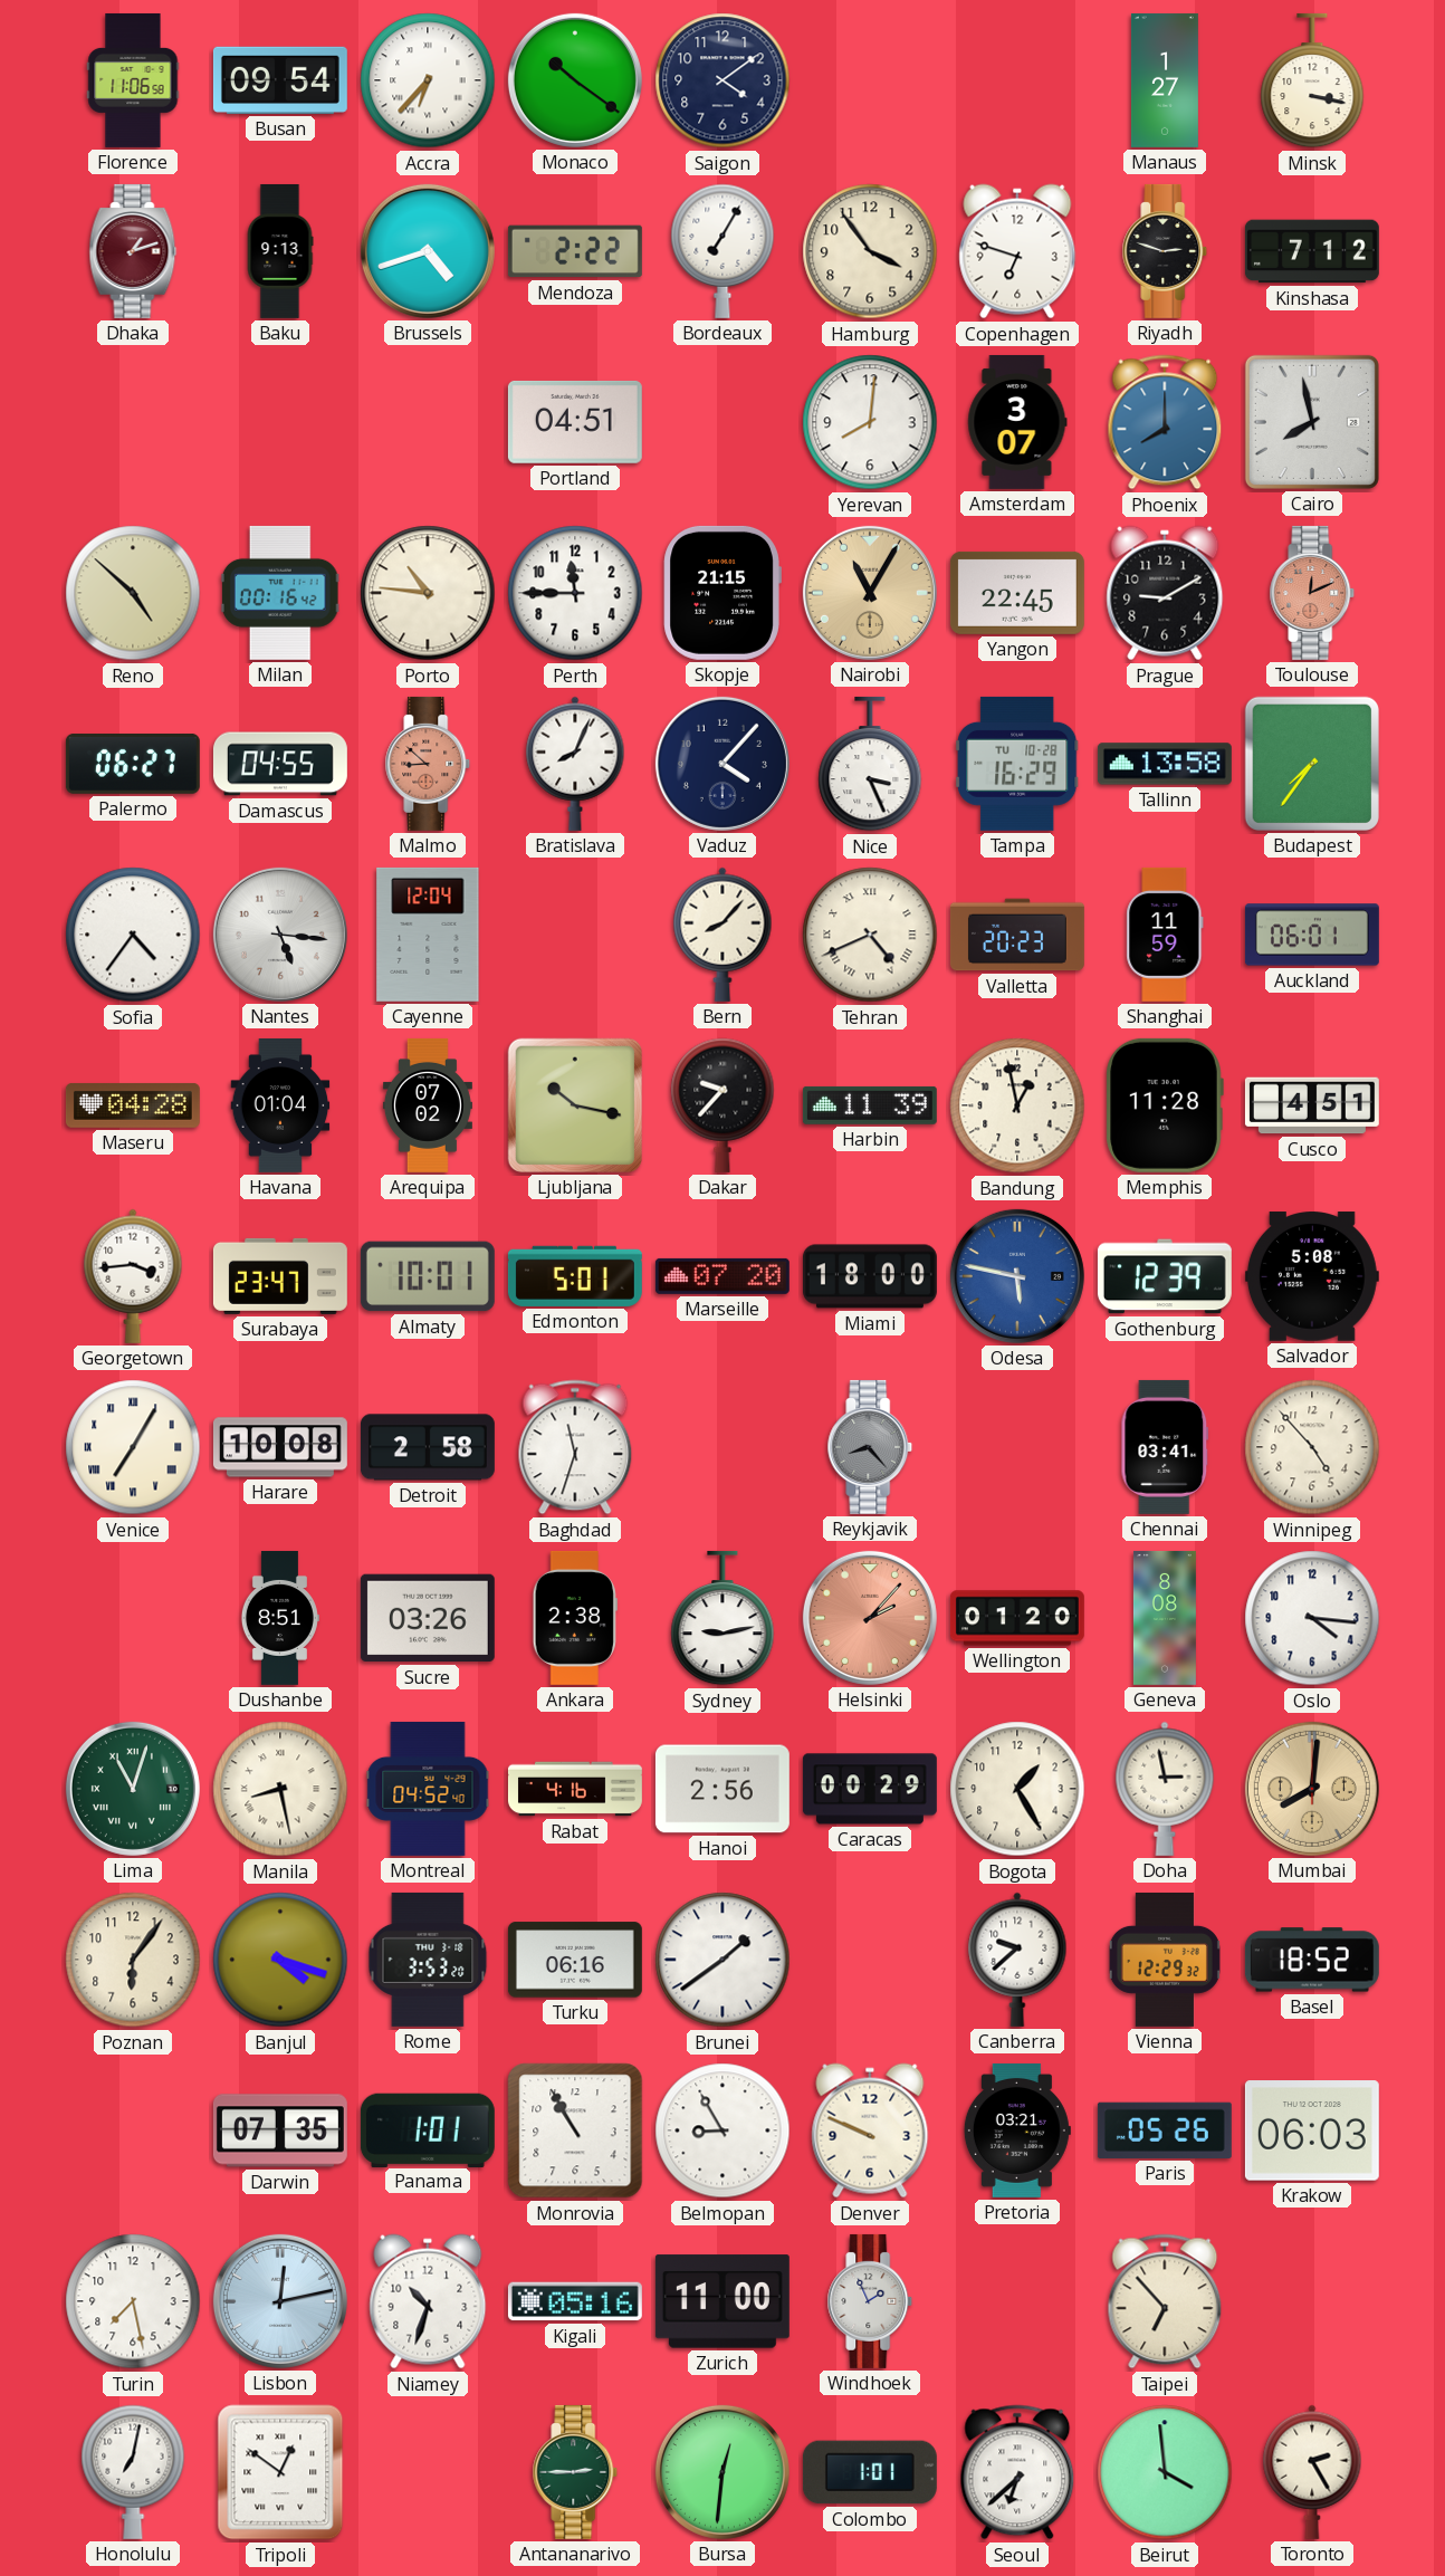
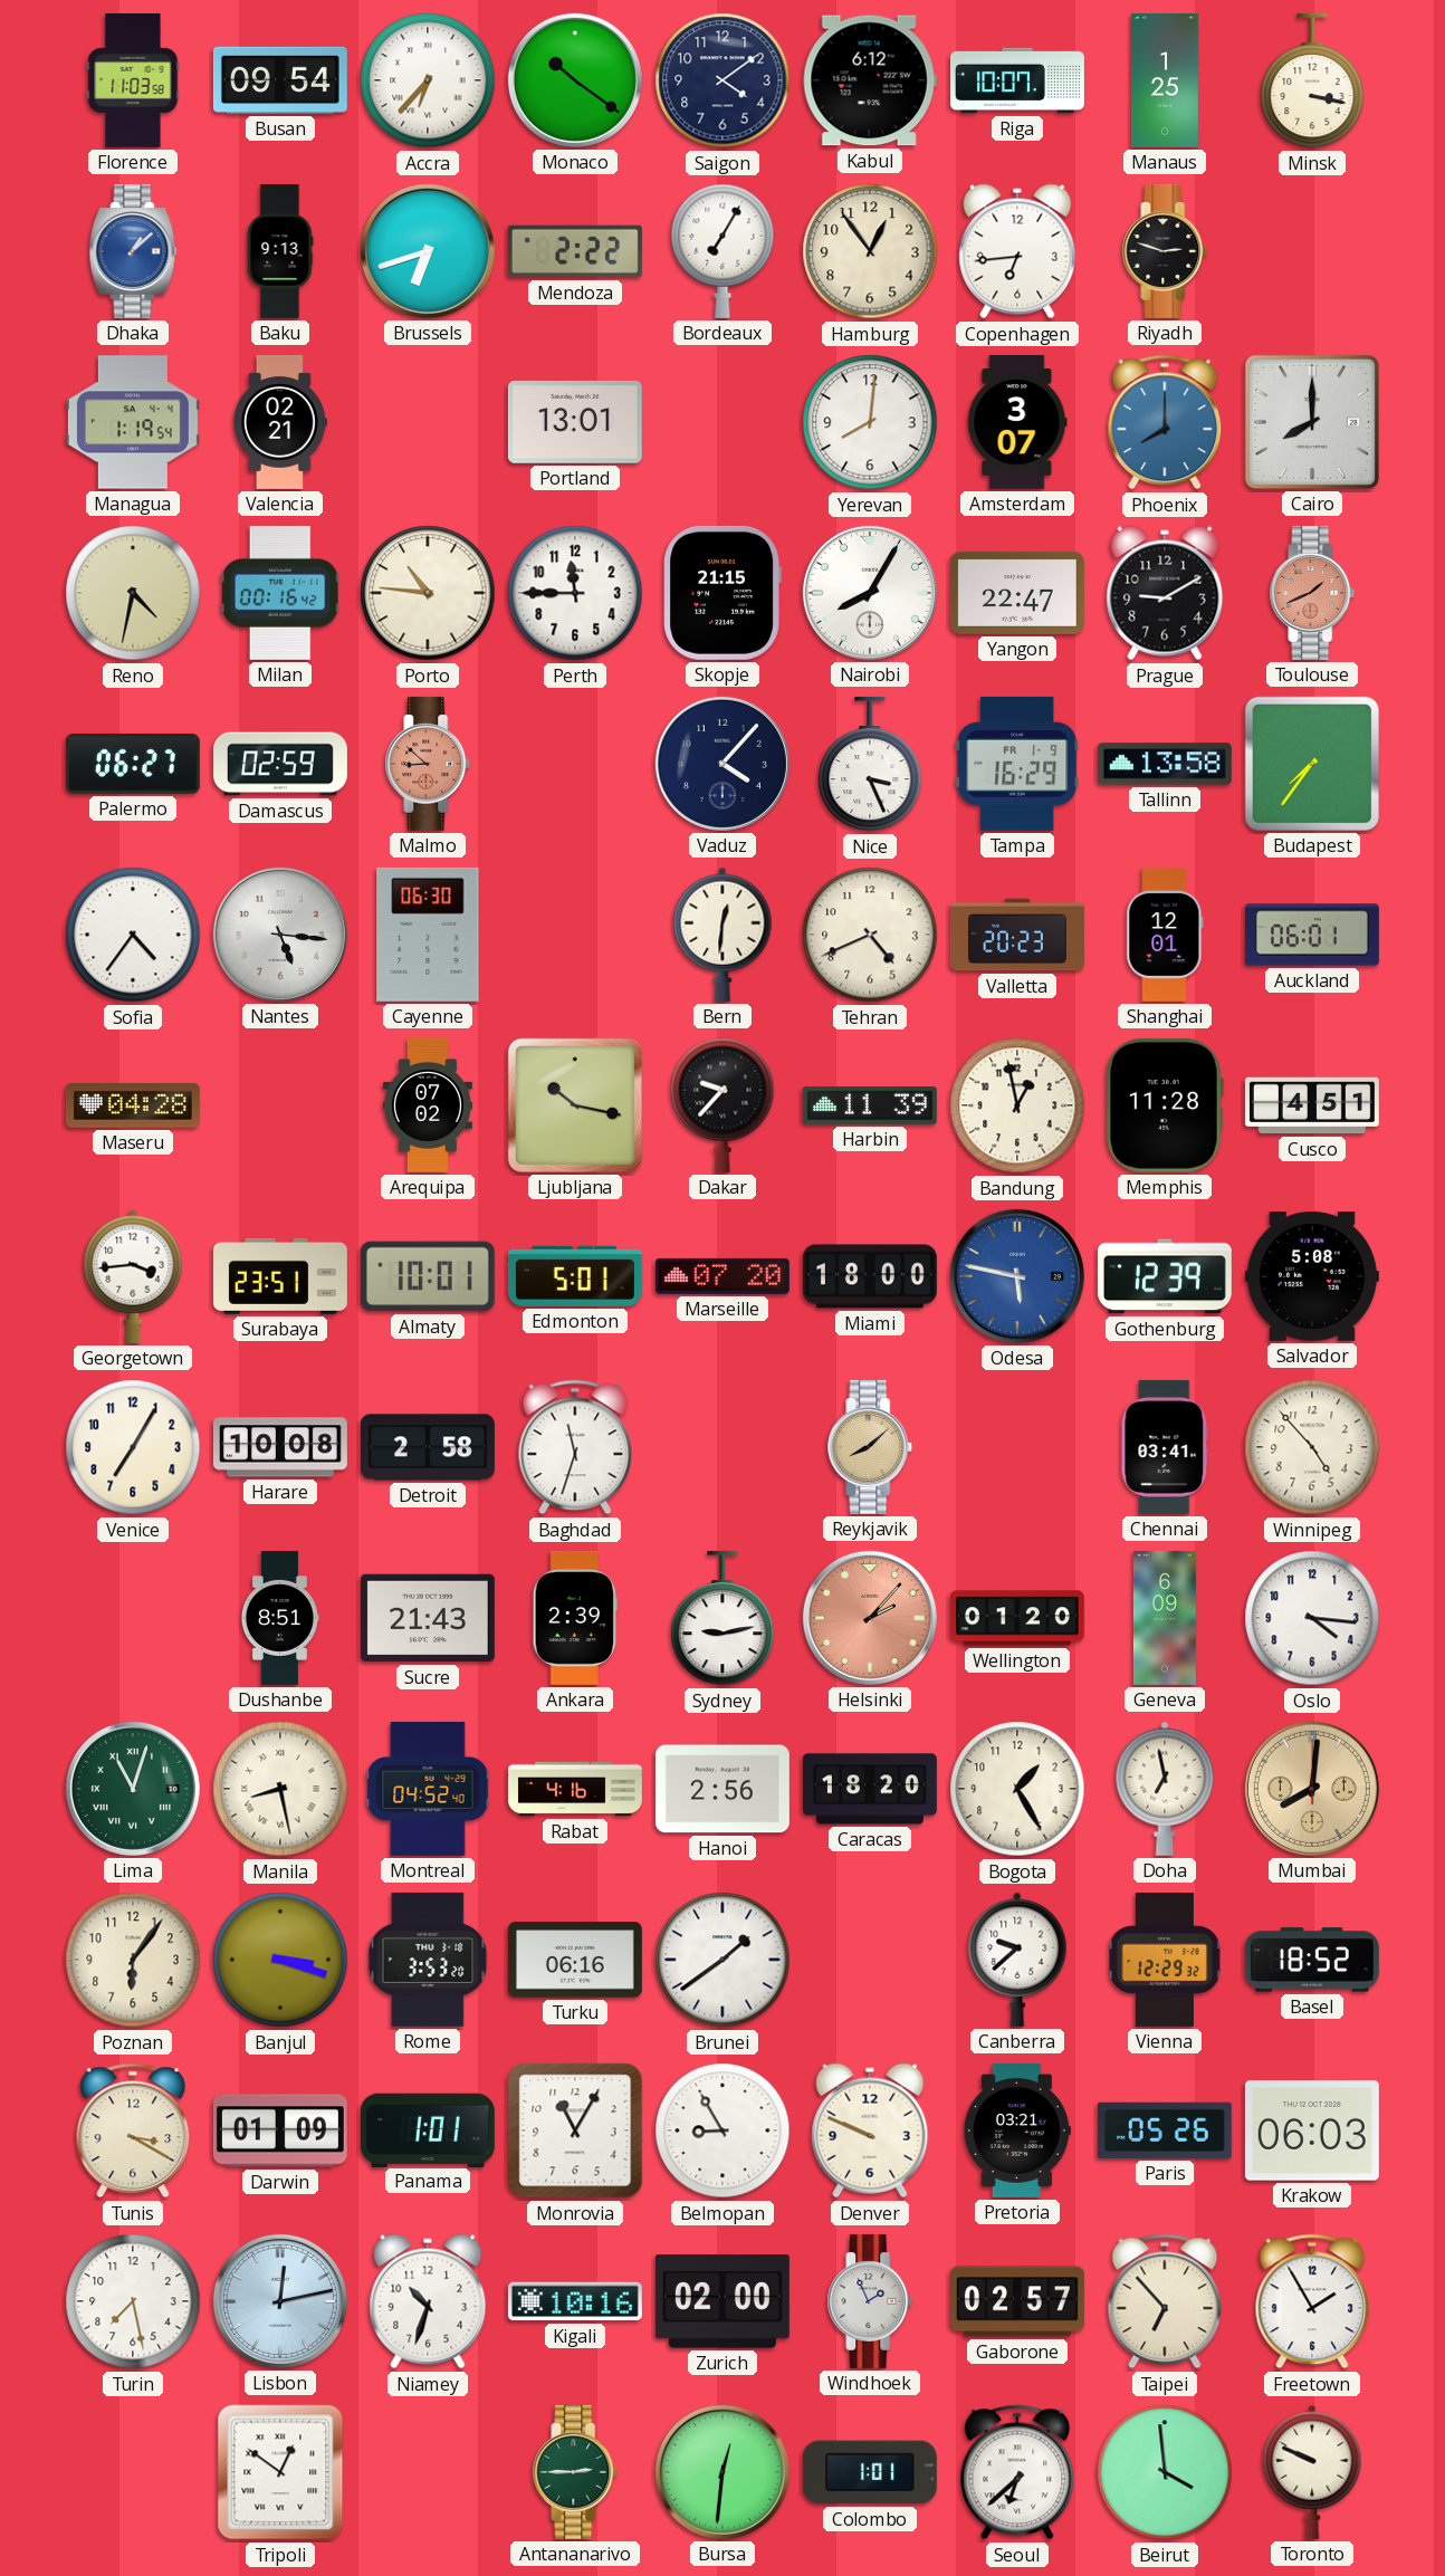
Florence: 11:06 -> 11:03 (133, 80)
Kabul: none -> 6:12 (870, 80)
Riga: none -> 10:07 (1017, 80)
Manaus: 1:27 -> 1:25 (1165, 80)
Dhaka: 1:12 -> 1:08 (133, 251)
Dhaka dial: burgundy -> blue (133, 251)
Brussels: 4:42 -> 6:42 (428, 251)
Hamburg: 3:54 -> 12:54 (870, 251)
Copenhagen: 6:48 -> 6:44 (1017, 251)
Kinshasa: 7:12 -> none (1312, 251)
Managua: none -> 1:19 (133, 422)
Valencia: none -> 02:21 (280, 422)
Portland: 04:51 -> 13:01 (575, 422)
Cairo: 7:58 -> 8:00 (1312, 422)
Reno: 4:52 -> 4:32 (133, 593)
Nairobi: 11:05 -> 8:05 (870, 593)
Nairobi dial: champagne -> white (870, 593)
Yangon: 22:45 -> 22:47 (1017, 593)
Toulouse: 12:11 -> 1:41 (1312, 593)
Damascus: 04:55 -> 02:59 (280, 764)
Bratislava: 8:04 -> none (575, 764)
Tampa date: TU 10-28 -> FR 1-9 (1017, 764)
Cayenne: 12:04 -> 06:30 (428, 935)
Bern: 8:07 -> 12:31 (722, 935)
Tehran numerals: Roman -> Arabic (870, 935)
Shanghai: 11:59 -> 12:01 (1165, 935)
Havana: 01:04 -> none (280, 1105)
Surabaya: 23:47 -> 23:51 (280, 1276)
Venice numerals: Roman -> Arabic (133, 1447)
Reykjavik: 8:23 -> 8:08 (870, 1447)
Reykjavik dial: grey -> champagne (870, 1447)
Sucre: 03:26 -> 21:43 (428, 1618)
Ankara: 2:38 -> 2:39 (575, 1618)
Geneva: 8:08 -> 6:09 (1165, 1618)
Caracas: 00:29 -> 18:20 (870, 1789)
Doha: 2:58 -> 6:58 (1165, 1789)
Banjul: 4:18 -> 3:18 (280, 1960)
Tunis: none -> 3:20 (133, 2130)
Darwin: 07:35 -> 01:09 (280, 2130)
Monrovia: 10:55 -> 11:05 (575, 2130)
Kigali: 05:16 -> 10:16 (575, 2301)
Zurich: 11:00 -> 02:00 (722, 2301)
Gaborone: none -> 02:57 (1017, 2301)
Freetown: none -> 1:55 (1312, 2301)
Honolulu: 7:02 -> none (133, 2472)
Toronto: 2:25 -> 9:49 (1312, 2472)
